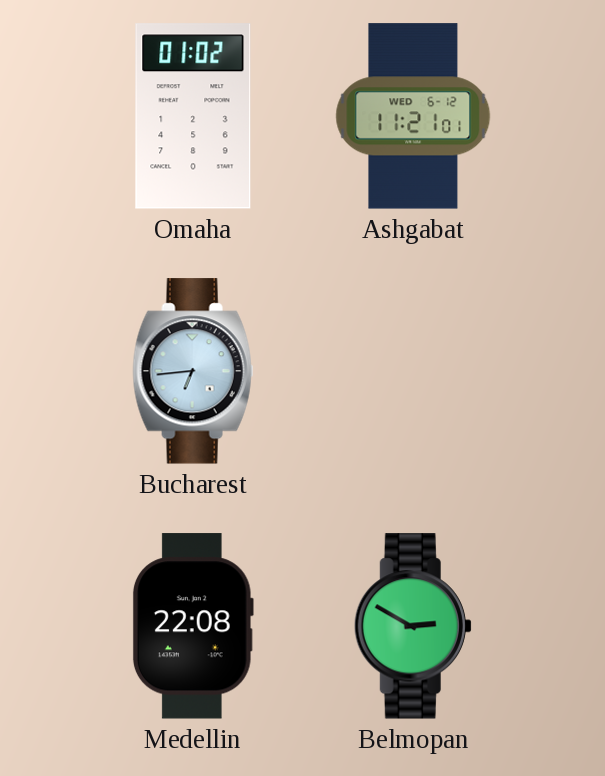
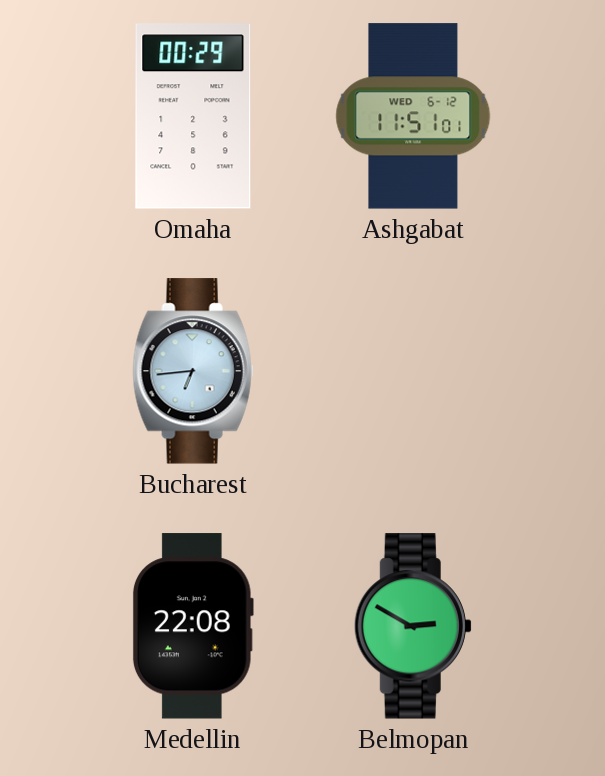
Omaha: 01:02 -> 00:29 (193, 116)
Ashgabat: 11:21 -> 11:51 (413, 116)
